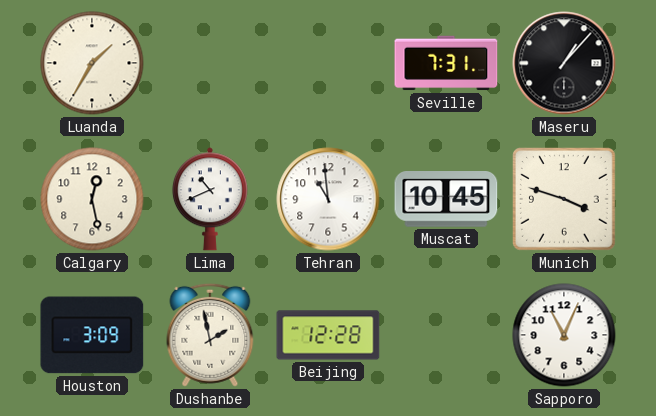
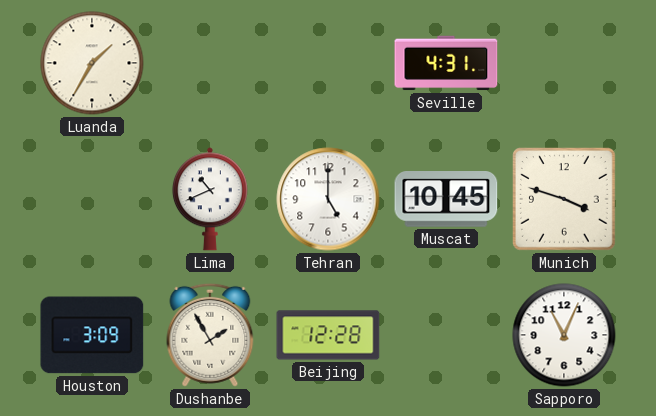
Seville: 7:31 -> 4:31 (446, 63)
Maseru: 1:07 -> none (564, 63)
Calgary: 12:28 -> none (92, 199)
Tehran: 10:59 -> 5:00 (328, 199)
Dushanbe: 1:58 -> 1:55 (210, 335)
